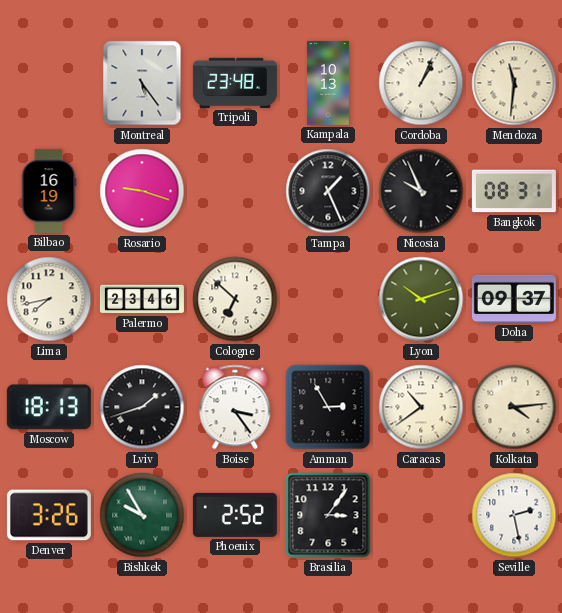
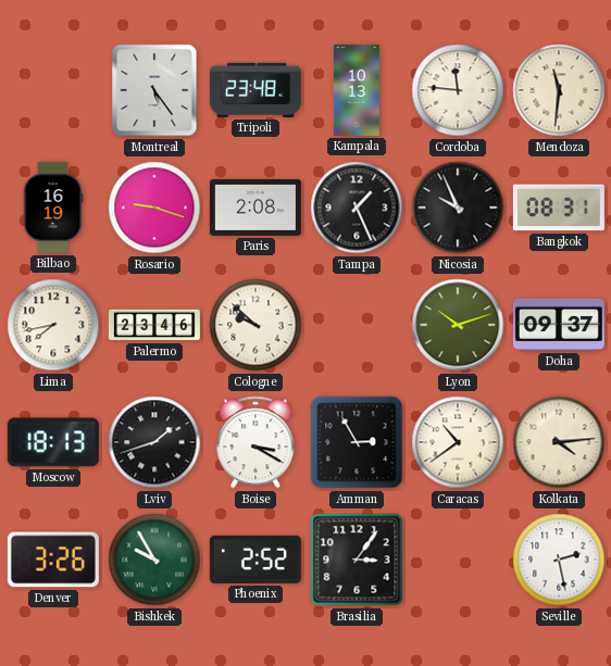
Cordoba: 1:04 -> 11:46 (458, 90)
Paris: none -> 2:08 (255, 208)
Cologne: 6:52 -> 9:52 (255, 325)
Boise: 3:24 -> 3:20 (255, 442)
